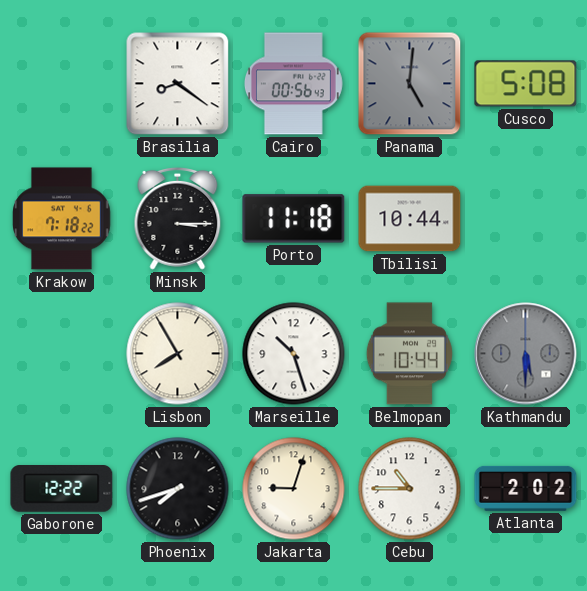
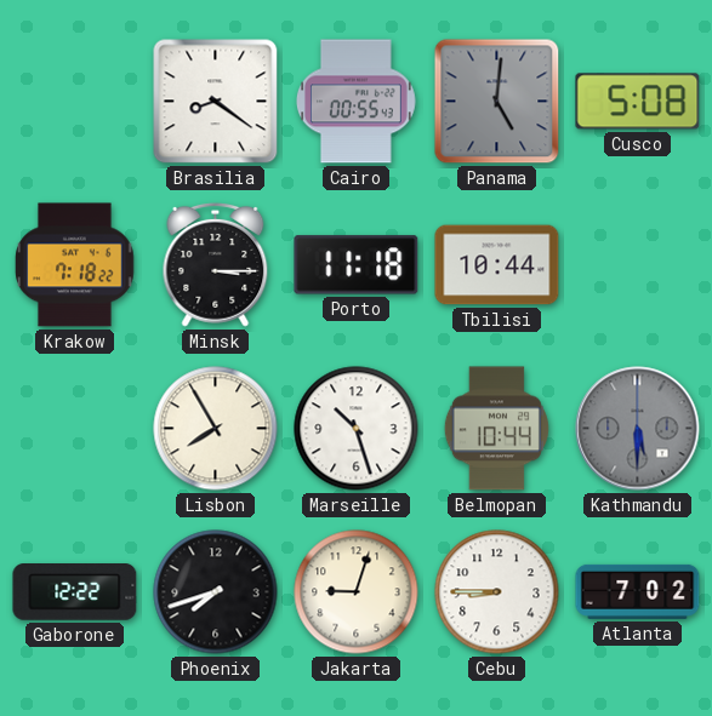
Cairo: 00:56 -> 00:55 (357, 102)
Cebu: 10:45 -> 8:45 (497, 592)
Atlanta: 2:02 -> 7:02 (638, 591)
